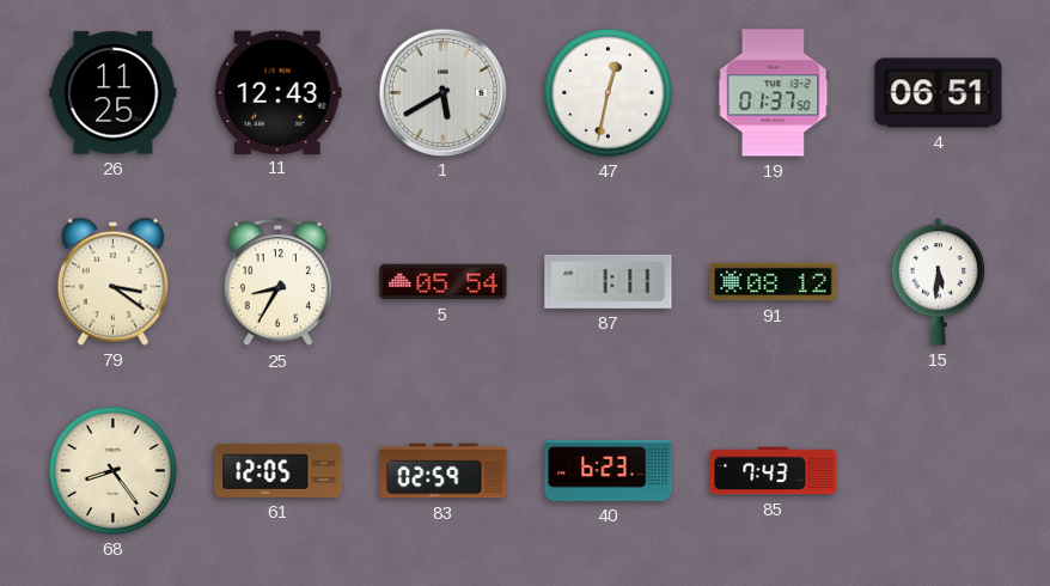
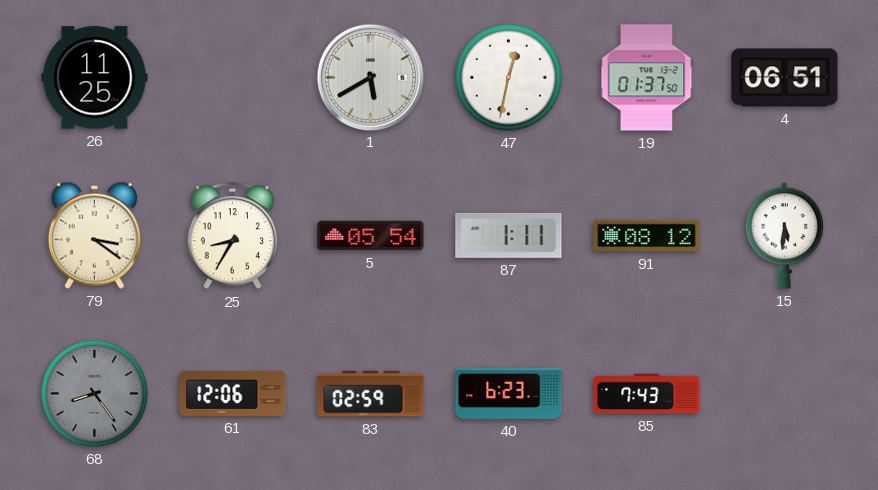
11: 12:43 -> none (277, 92)
68 dial: cream -> grey (94, 393)
61: 12:05 -> 12:06 (233, 393)
